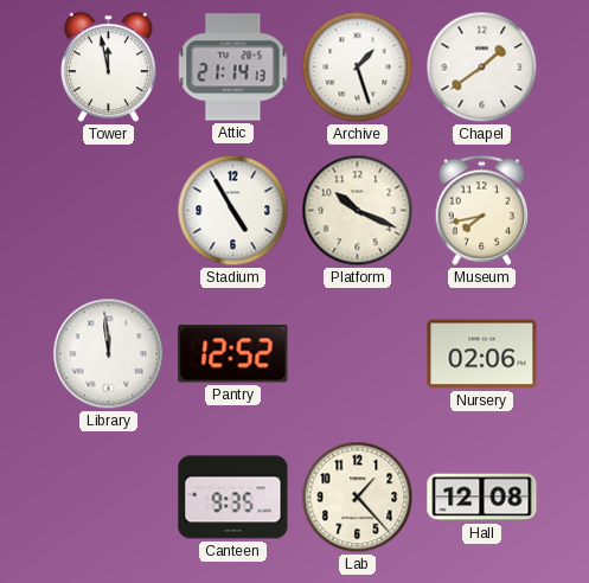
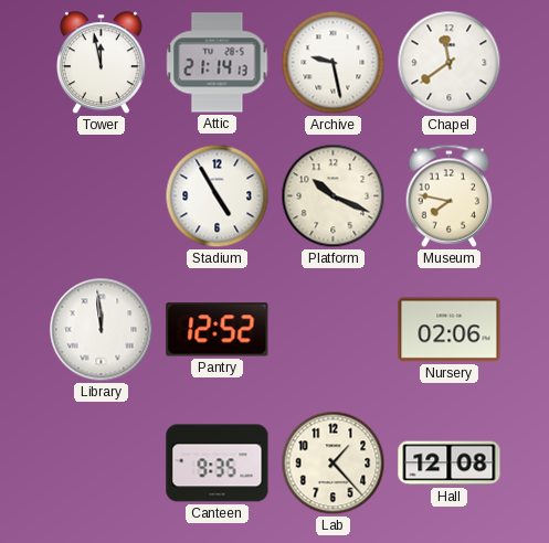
Archive: 1:27 -> 9:28 (334, 63)
Chapel: 1:39 -> 11:39 (450, 63)
Museum: 7:43 -> 7:47 (450, 195)
